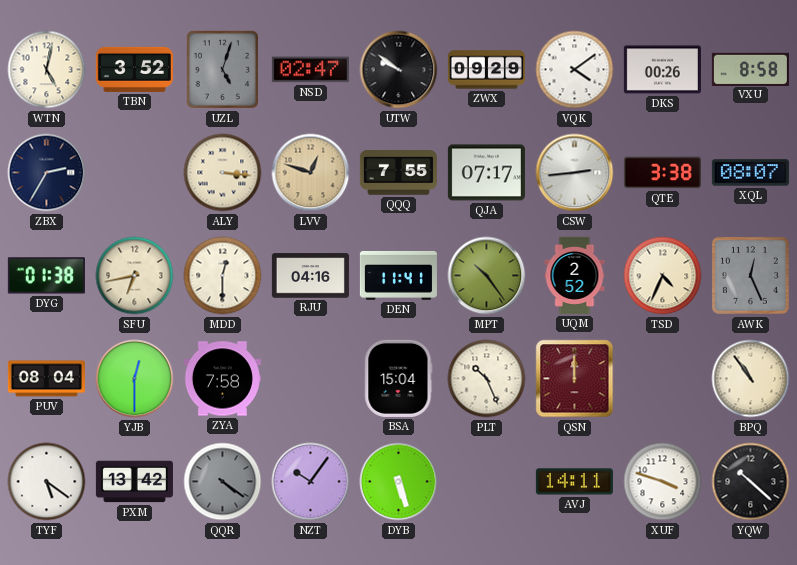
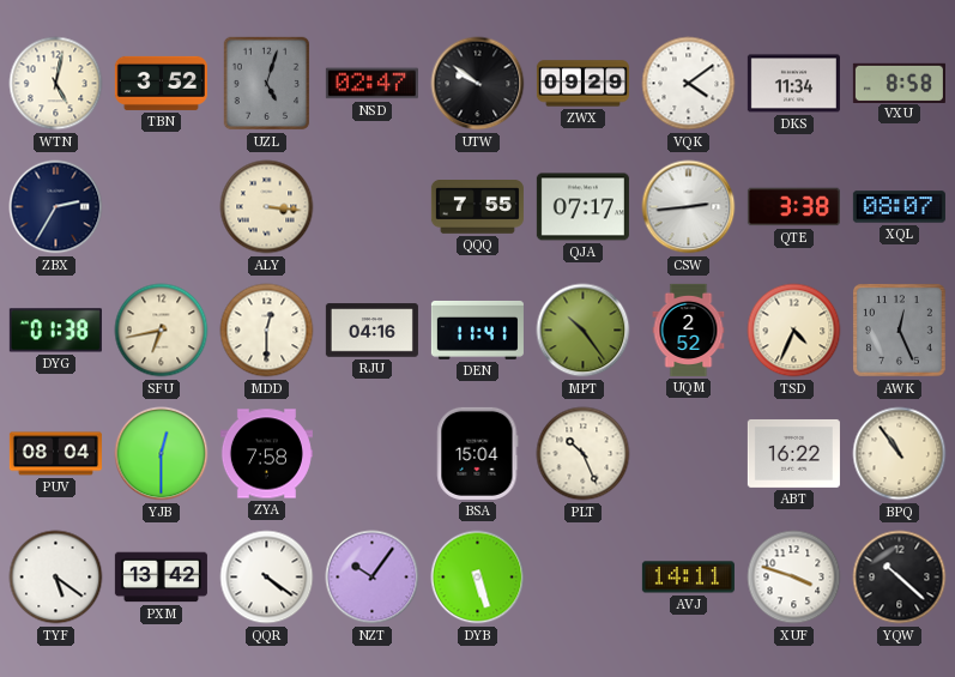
DKS: 00:26 -> 11:34 (793, 84)
LVV: 12:48 -> none (311, 173)
QSN: 12:00 -> none (575, 379)
ABT: none -> 16:22 (793, 453)
QQR dial: grey -> white (267, 578)
